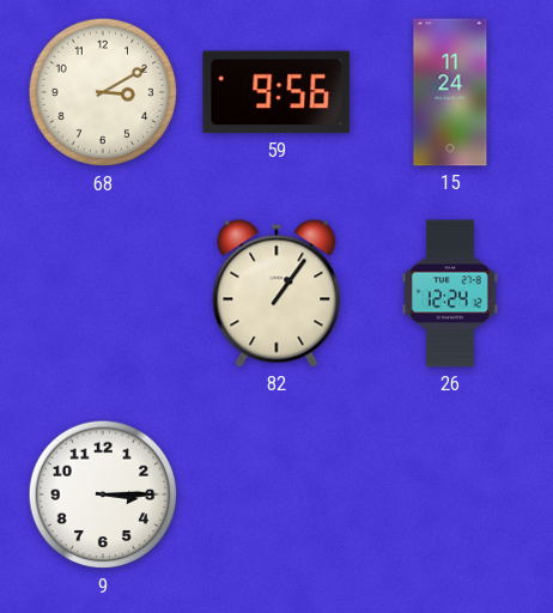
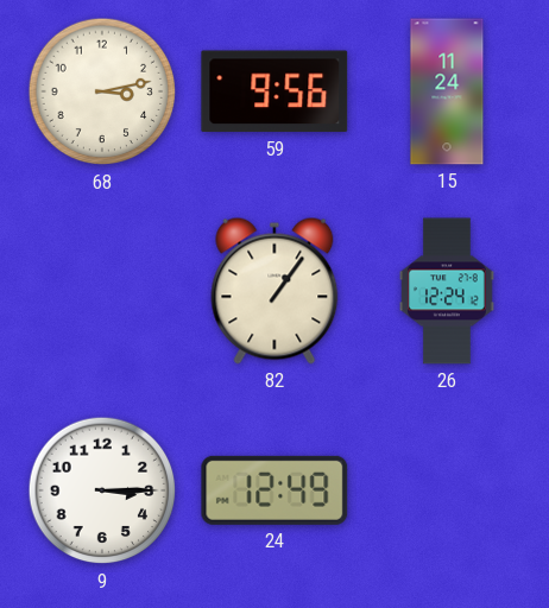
68: 3:10 -> 3:13 (102, 91)
24: none -> 12:49 (274, 490)
